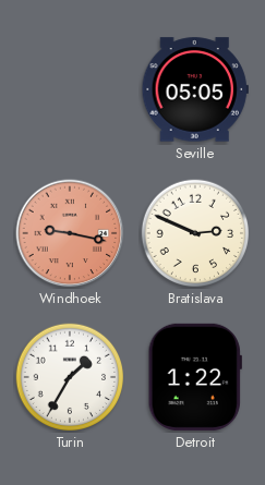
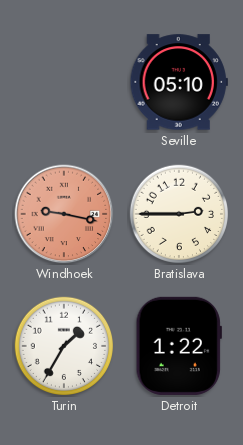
Seville: 05:05 -> 05:10 (179, 82)
Bratislava: 2:49 -> 2:45 (179, 214)
